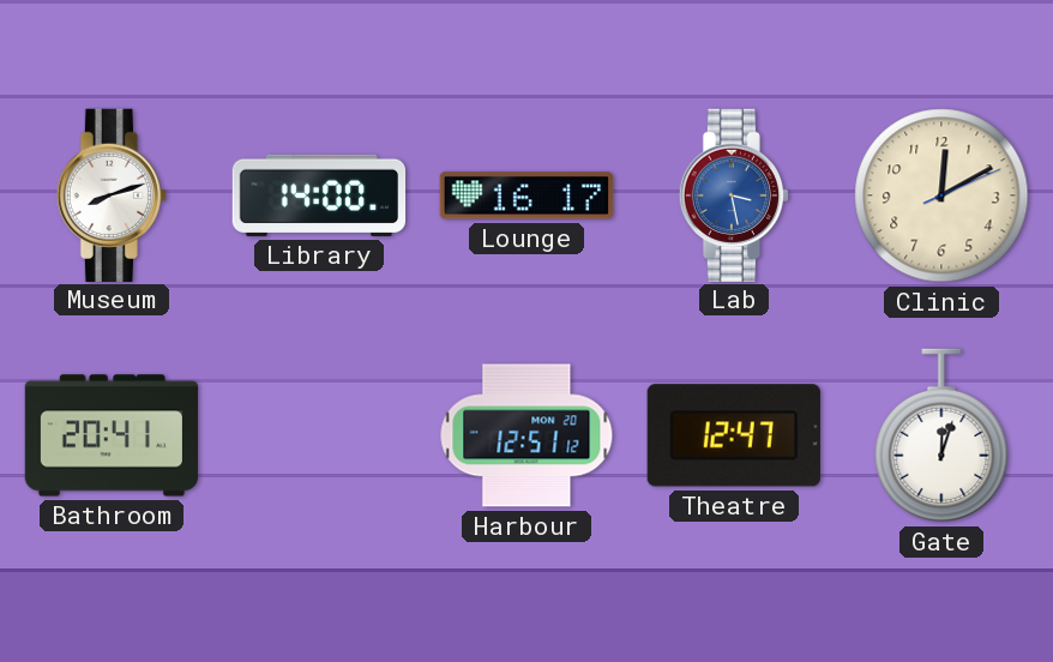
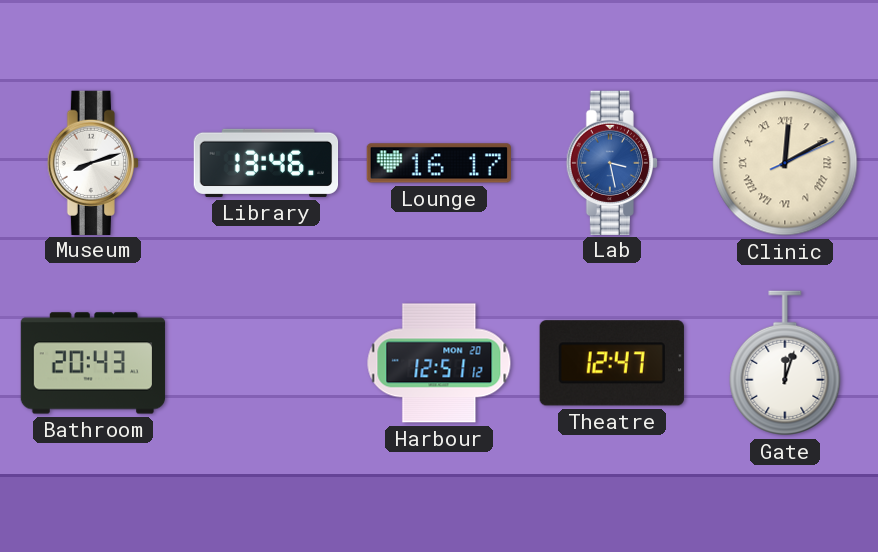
Library: 14:00 -> 13:46 (266, 163)
Clinic numerals: Arabic -> Roman (785, 163)
Bathroom: 20:41 -> 20:43 (93, 363)
